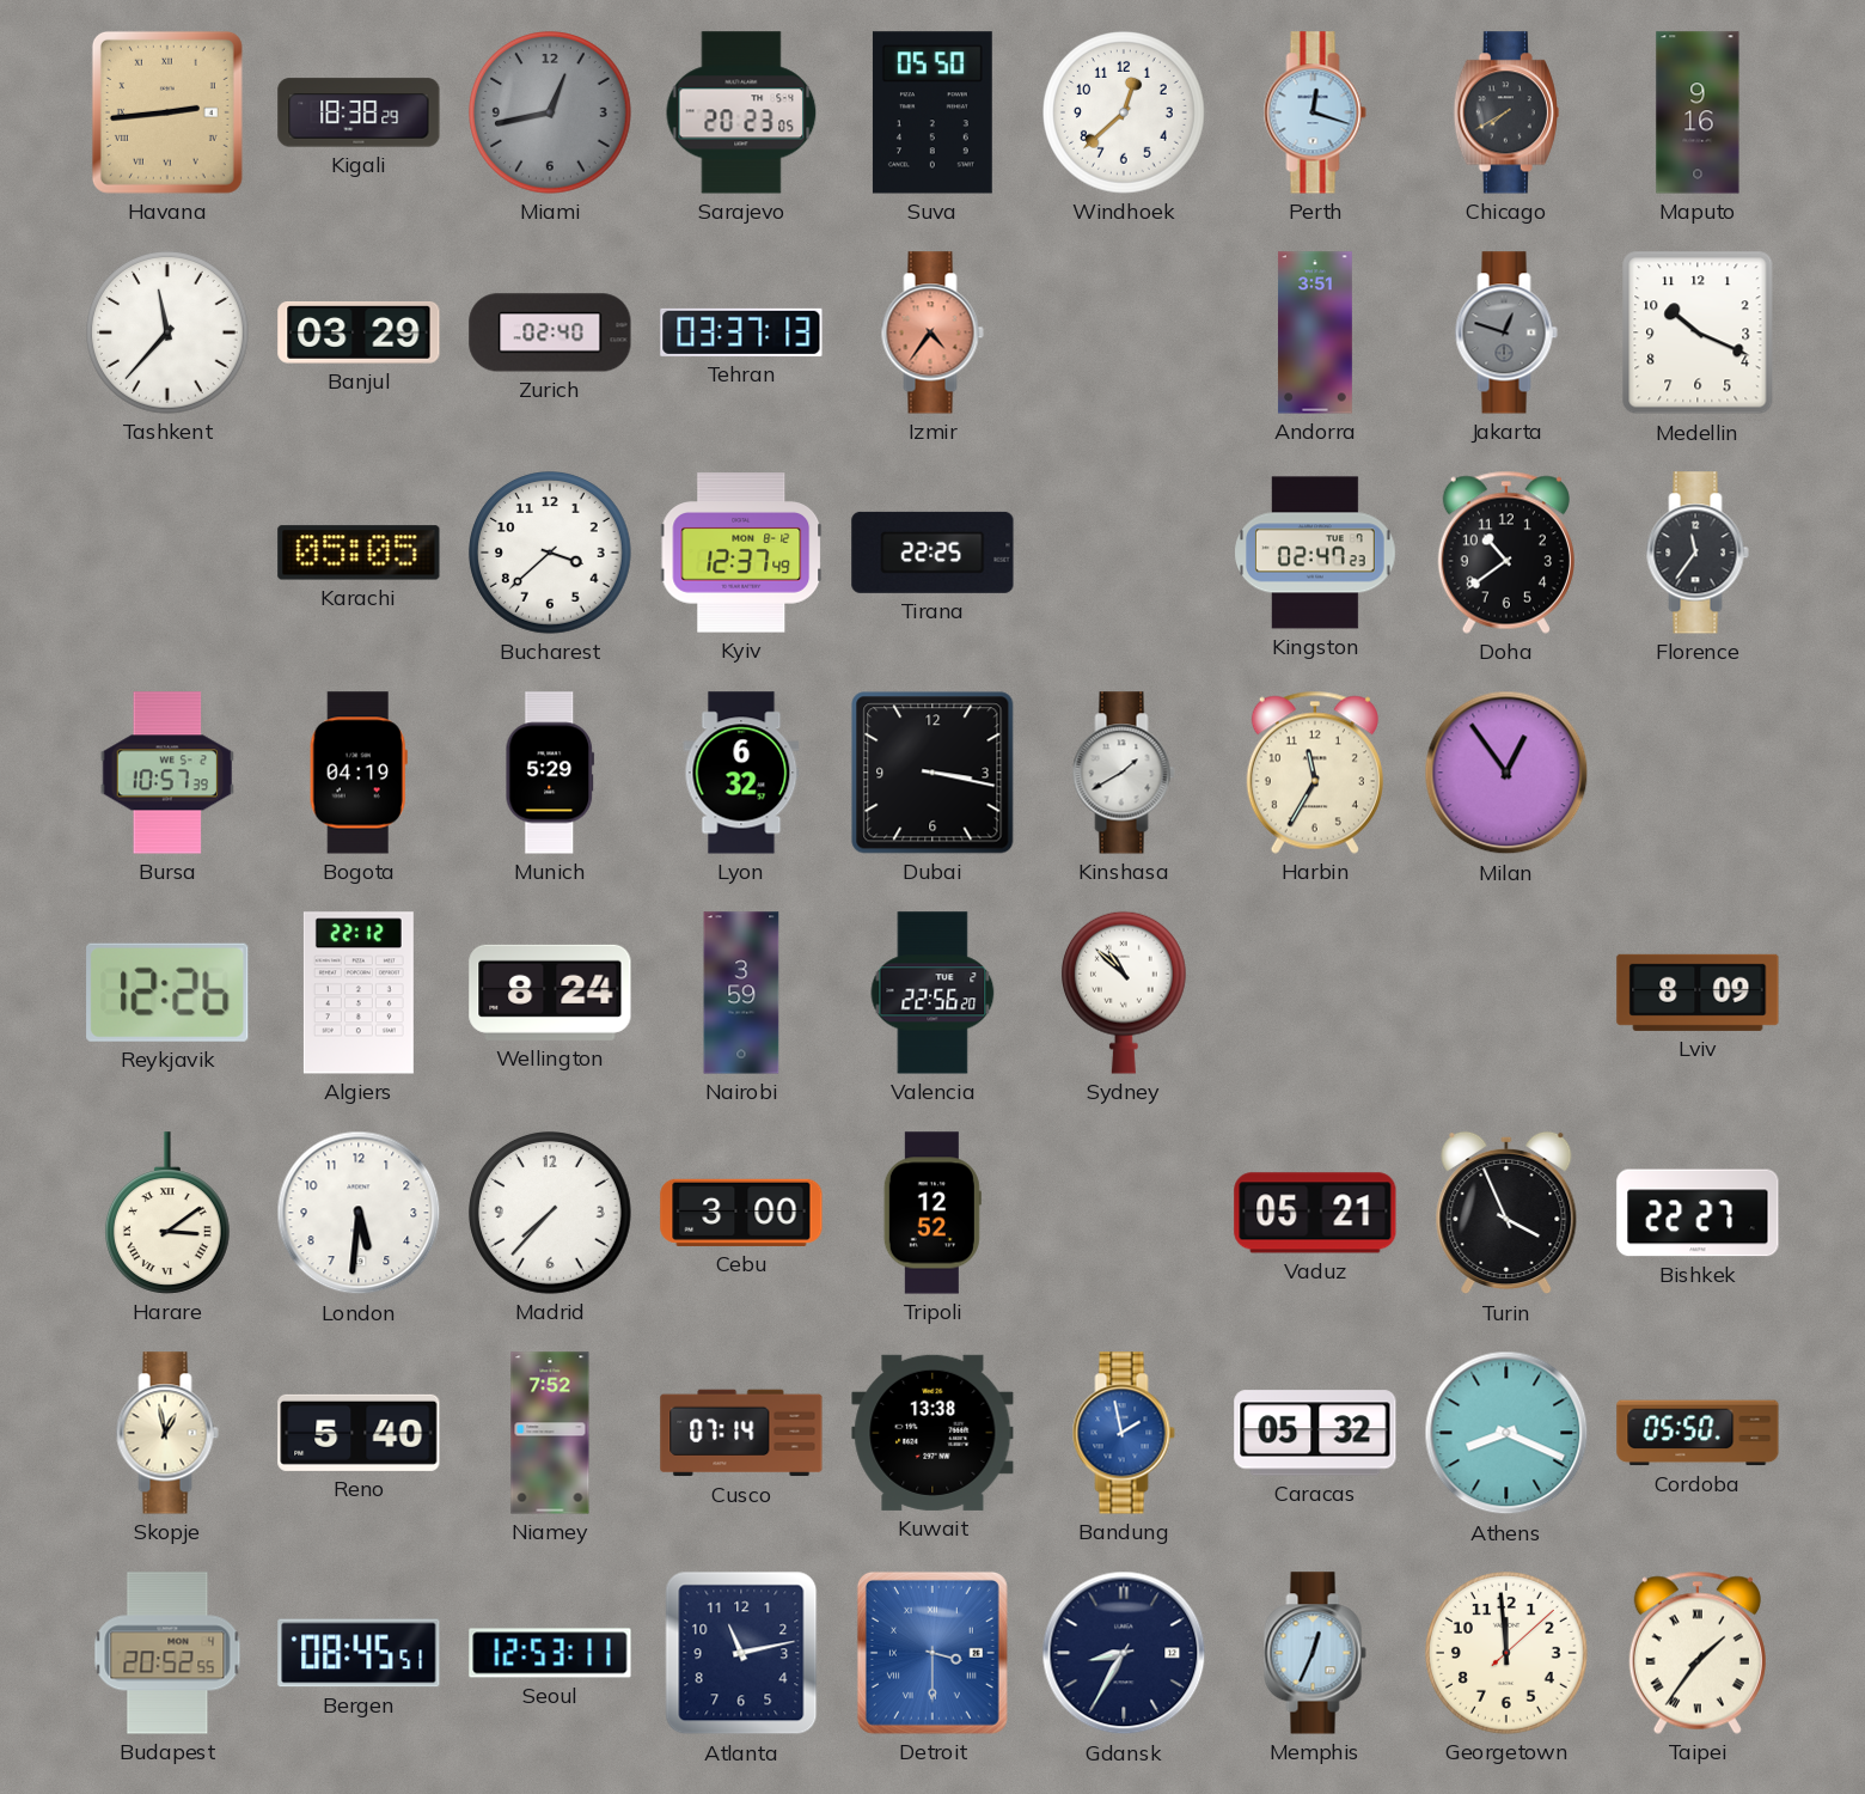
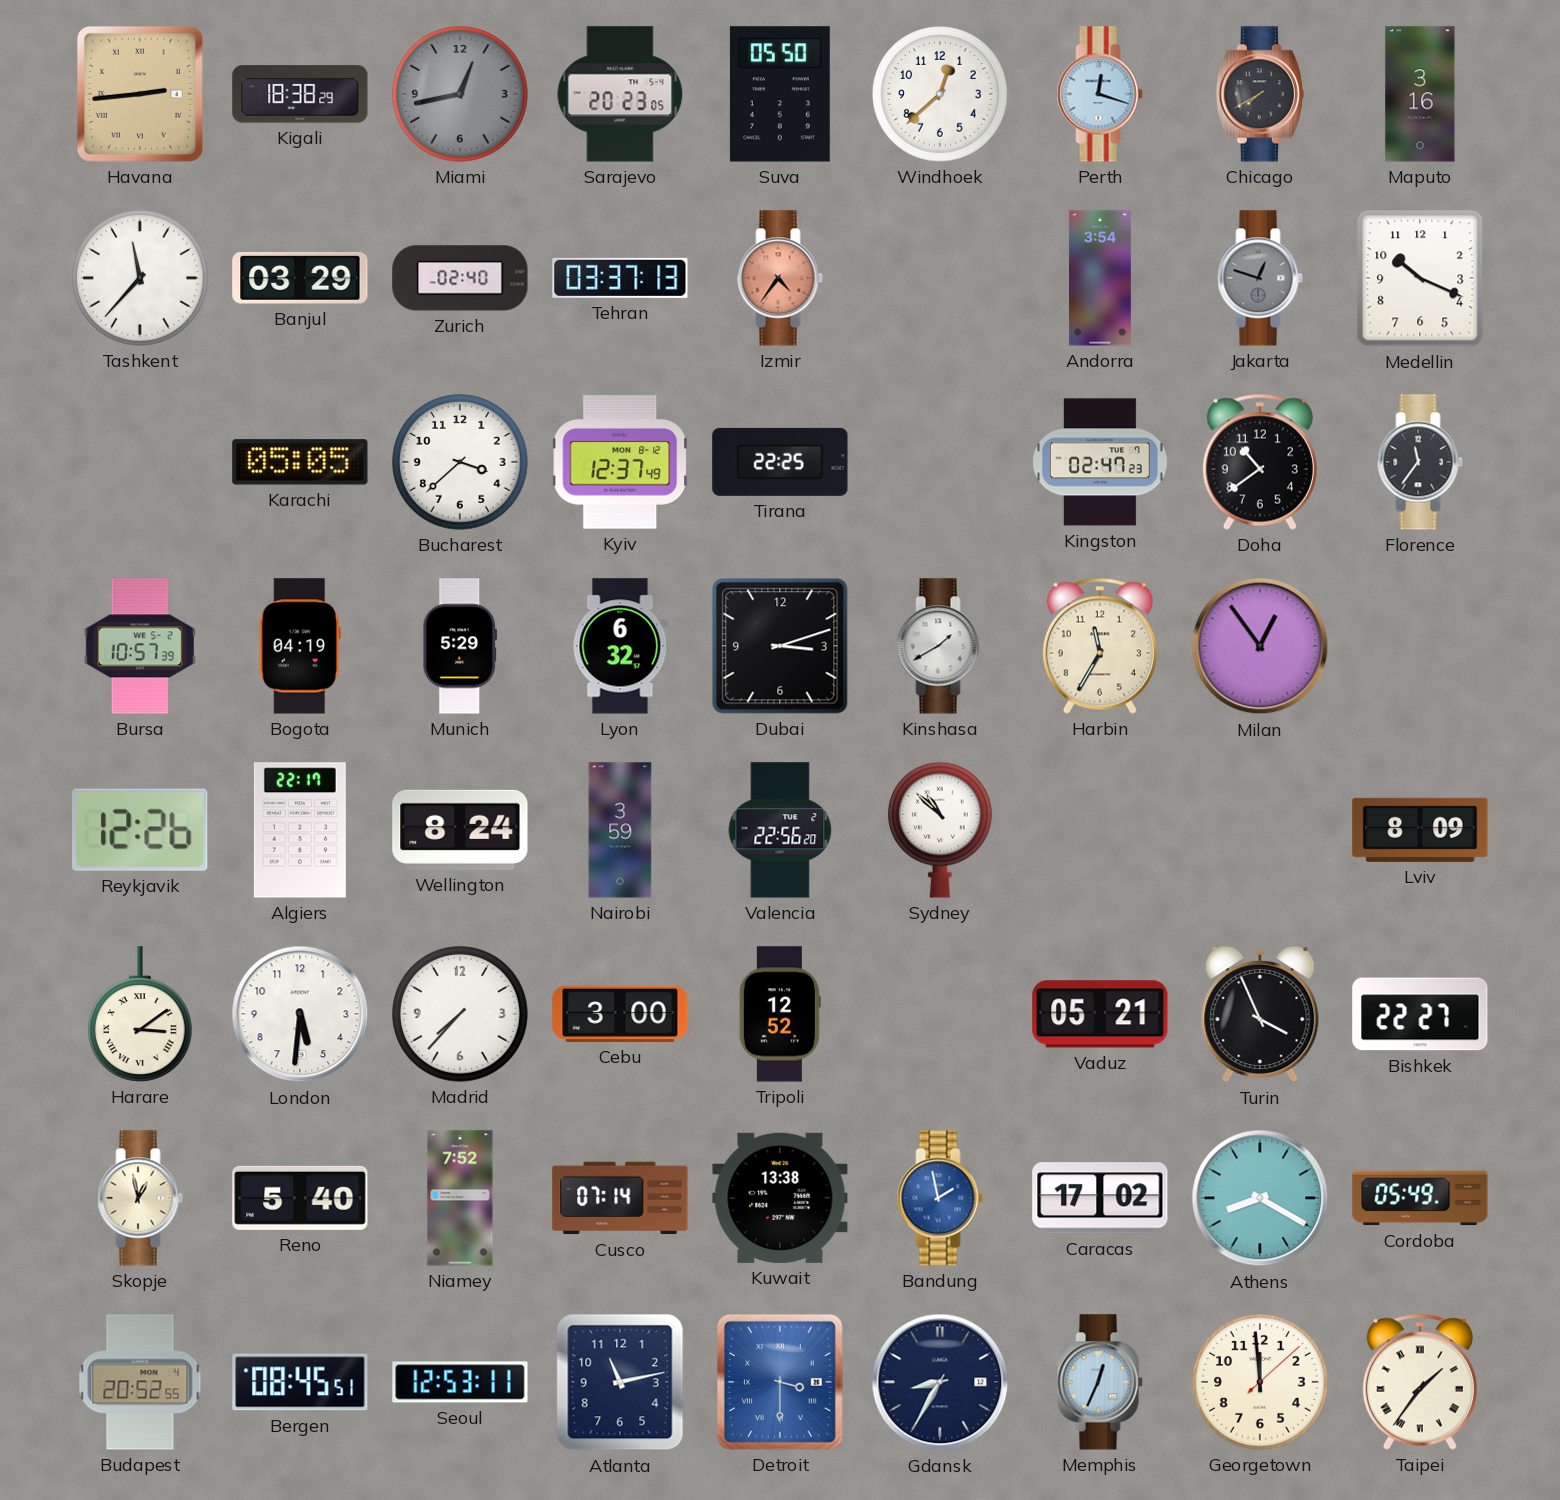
Maputo: 9:16 -> 3:16 (1420, 94)
Andorra: 3:51 -> 3:54 (1100, 278)
Dubai: 3:17 -> 3:12 (780, 646)
Algiers: 22:12 -> 22:17 (300, 830)
Caracas: 05:32 -> 17:02 (1100, 1198)
Athens: 8:19 -> 8:20 (1260, 1198)
Cordoba: 05:50 -> 05:49 (1420, 1198)
